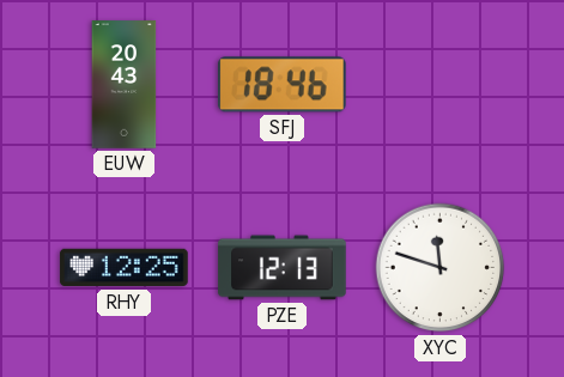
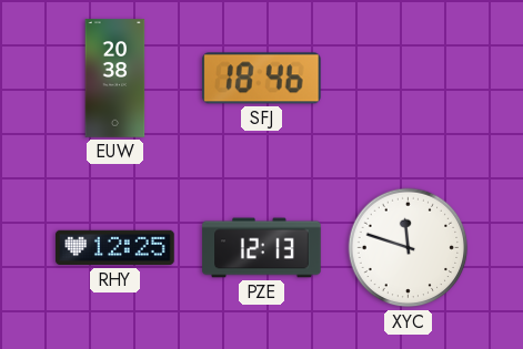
EUW: 20:43 -> 20:38 (115, 79)
